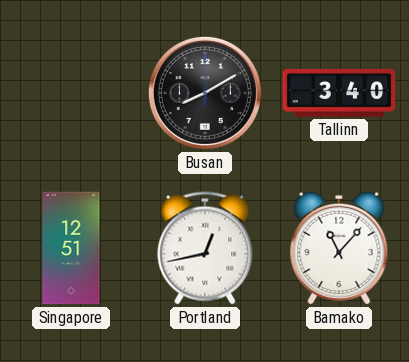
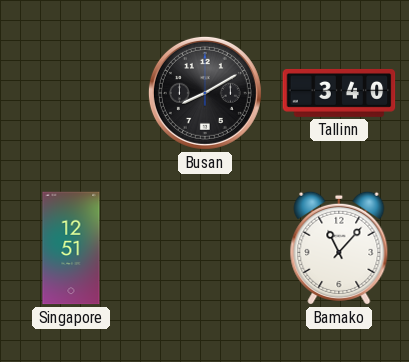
Portland: 12:43 -> none (205, 248)
